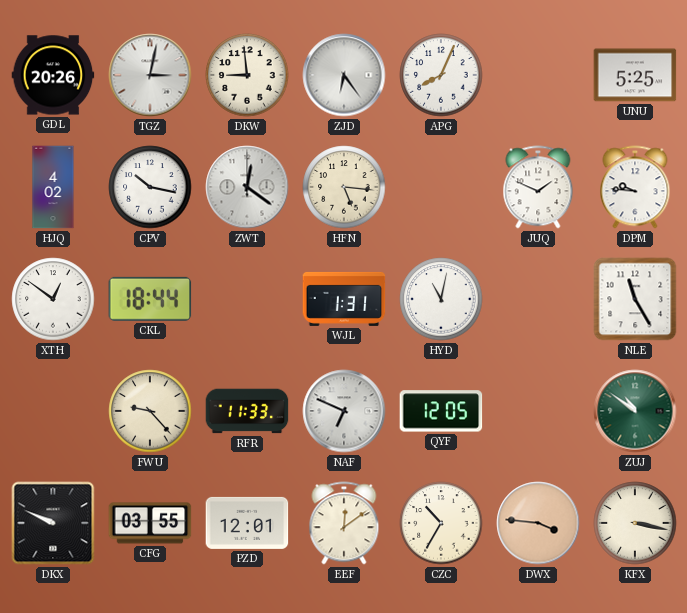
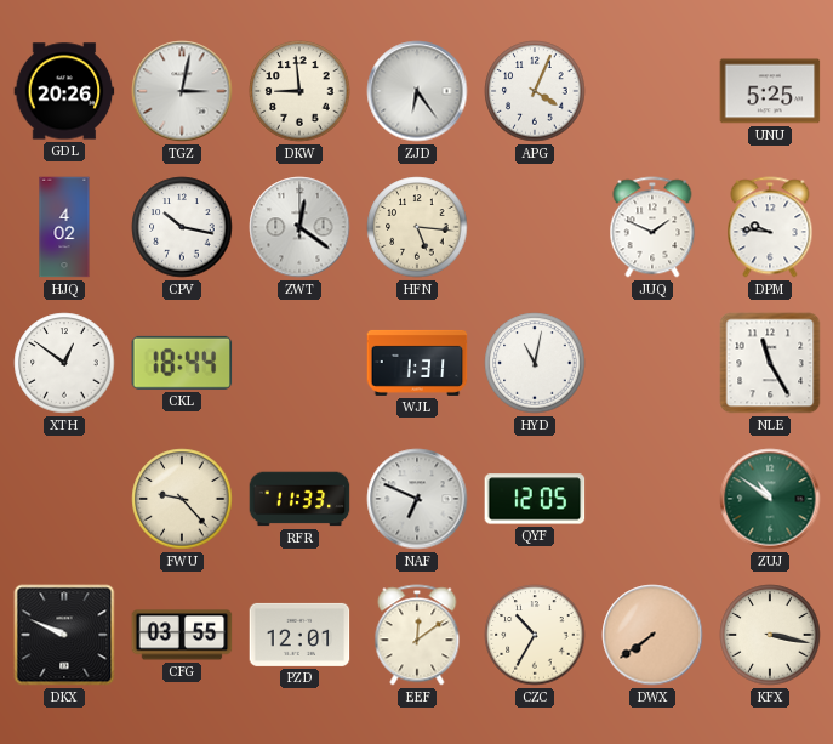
APG: 8:04 -> 4:04 (535, 91)
DWX: 3:46 -> 7:39 (652, 635)
